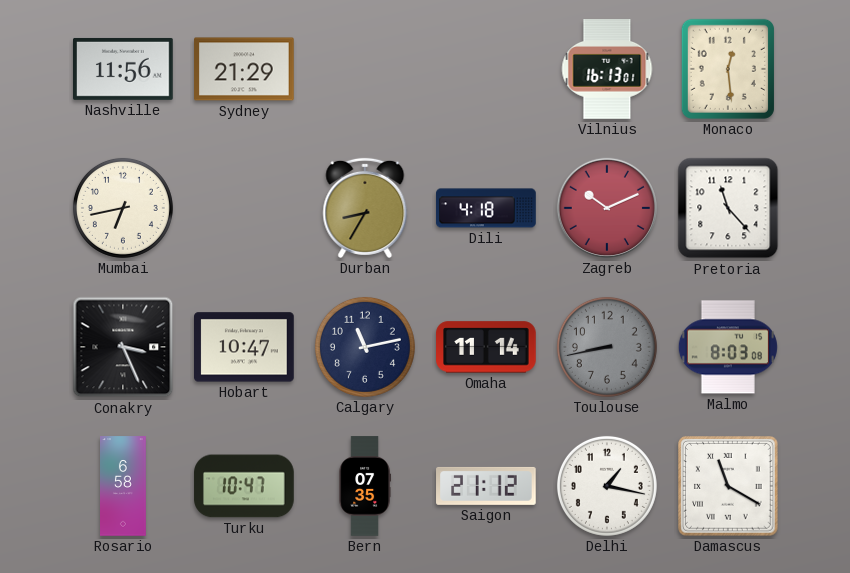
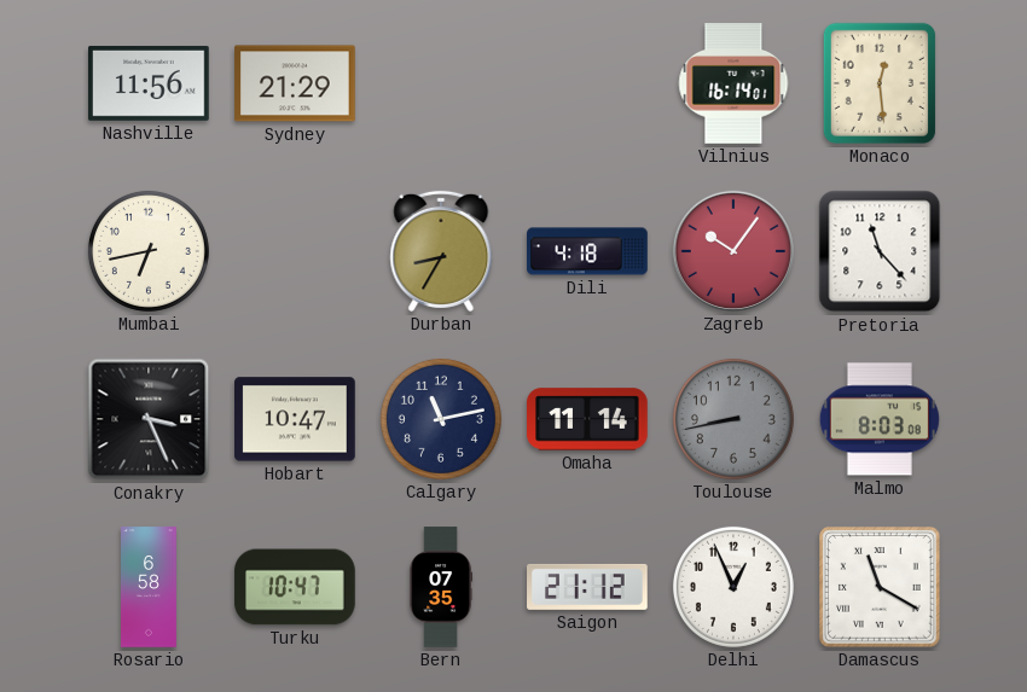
Vilnius: 16:13 -> 16:14 (733, 83)
Zagreb: 10:11 -> 10:06 (733, 251)
Delhi: 1:17 -> 12:56 (733, 587)
